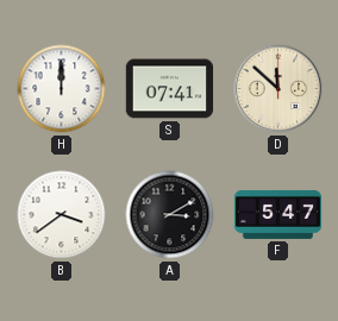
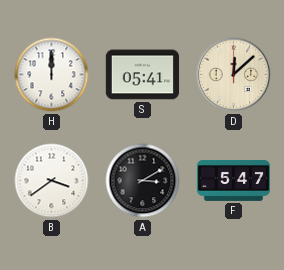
S: 07:41 -> 05:41 (143, 75)
D: 11:52 -> 12:08 (234, 75)
